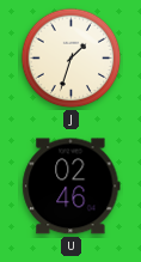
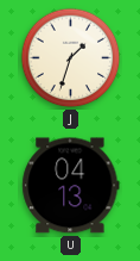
U: 02:46 -> 04:13 (71, 186)
